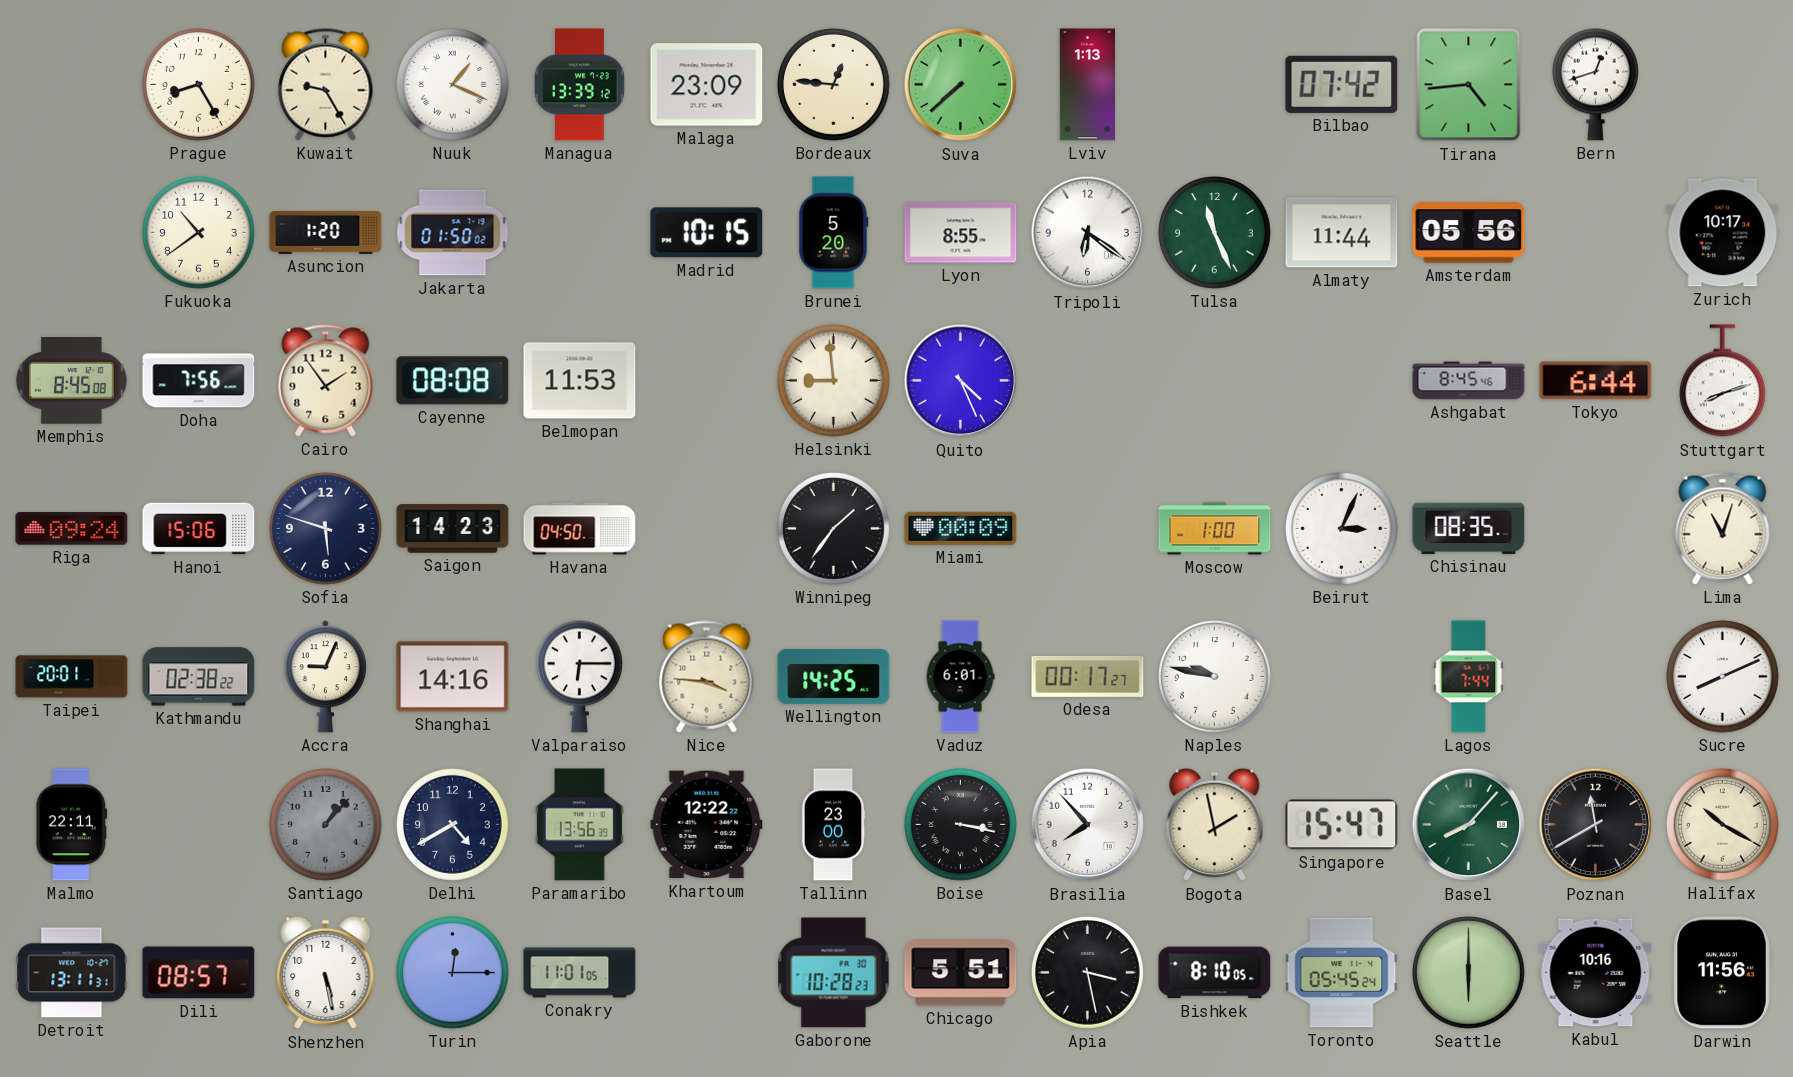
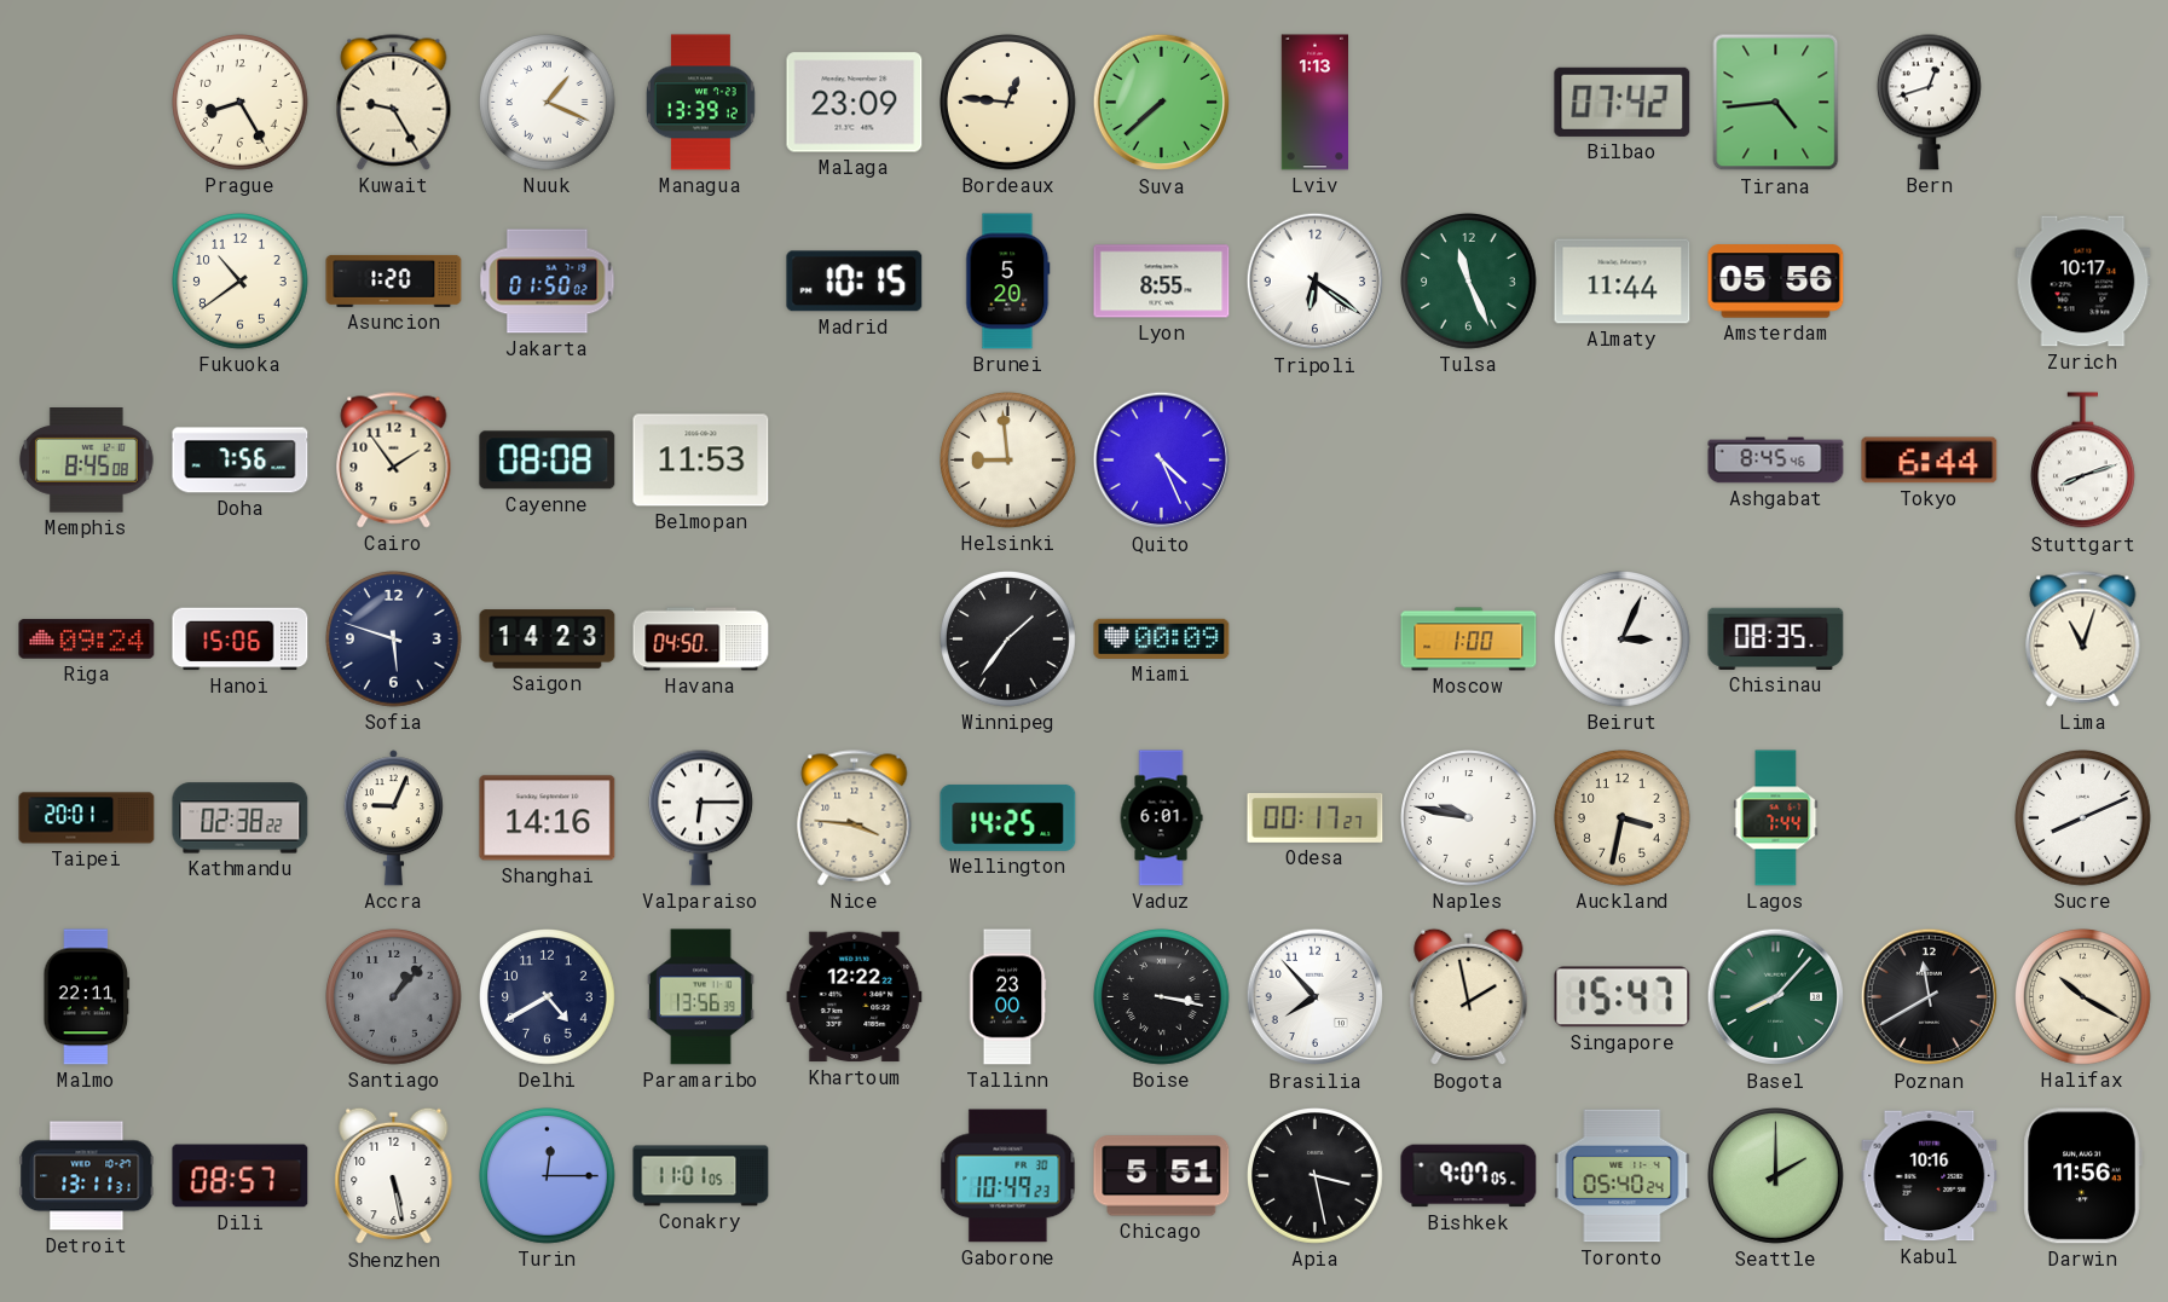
Auckland: none -> 3:32 (1623, 818)
Gaborone: 10:28 -> 10:49 (1008, 1176)
Bishkek: 8:10 -> 9:07 (1469, 1176)
Toronto: 05:45 -> 05:40 (1623, 1176)
Seattle: 6:00 -> 2:00 (1776, 1176)
